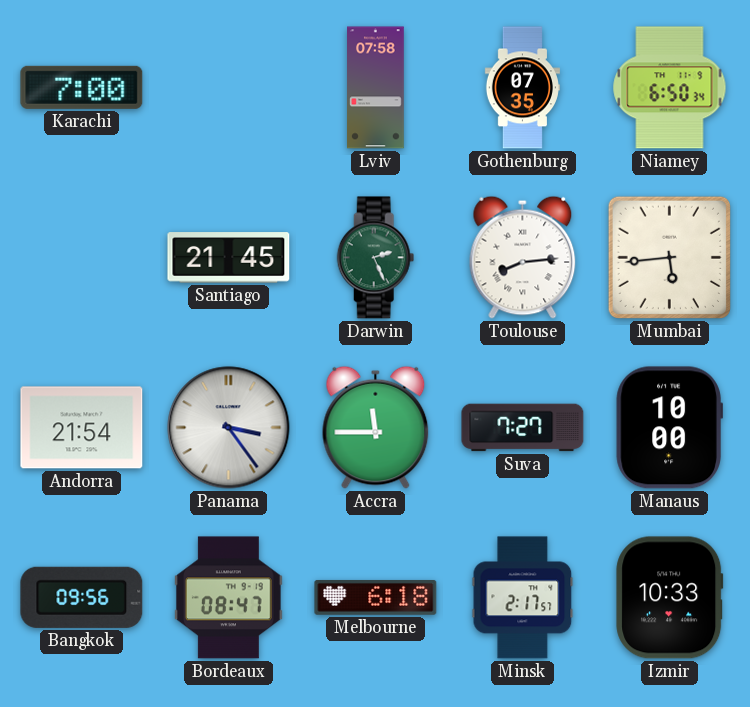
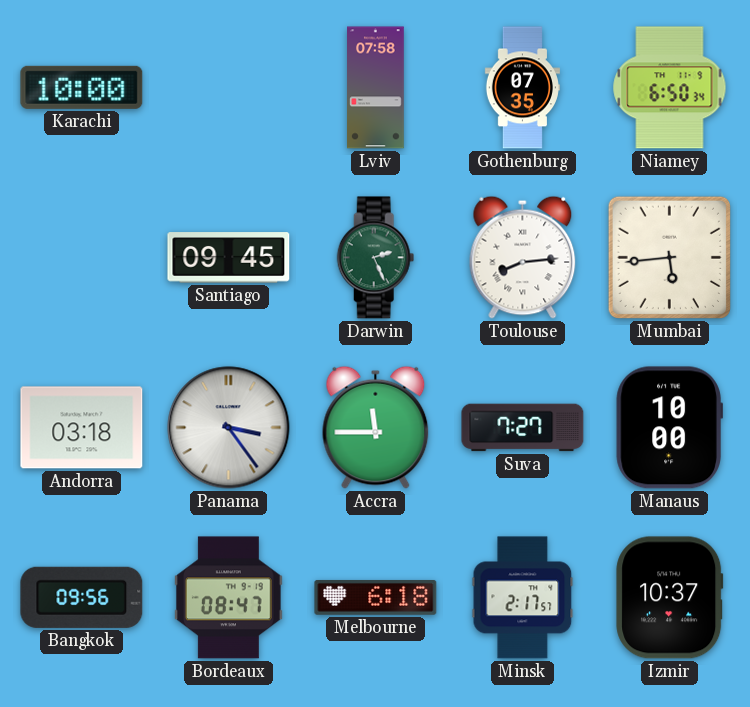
Karachi: 7:00 -> 10:00 (82, 87)
Santiago: 21:45 -> 09:45 (229, 258)
Andorra: 21:54 -> 03:18 (82, 428)
Izmir: 10:33 -> 10:37 (670, 598)
